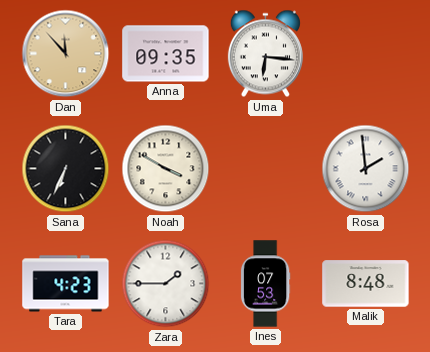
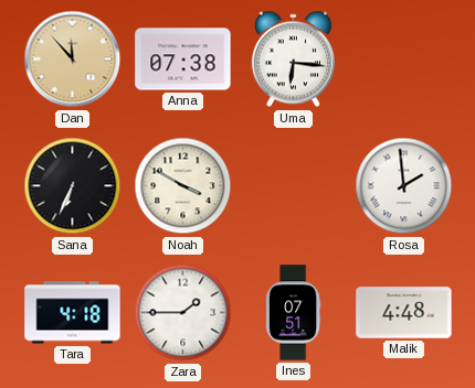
Anna: 09:35 -> 07:38 (183, 60)
Tara: 4:23 -> 4:18 (73, 313)
Ines: 07:53 -> 07:51 (293, 313)
Malik: 8:48 -> 4:48 (404, 313)
